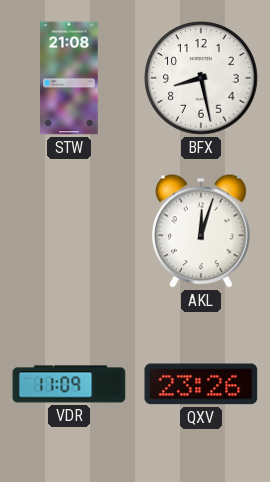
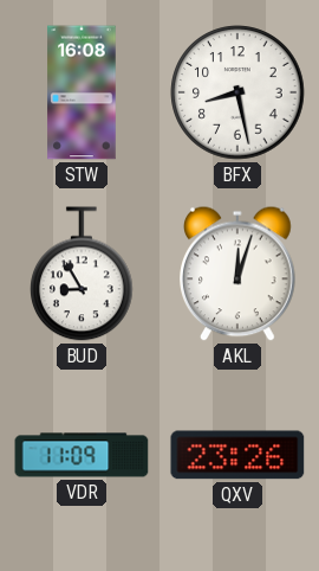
STW: 21:08 -> 16:08 (82, 92)
BUD: none -> 8:55 (83, 274)
